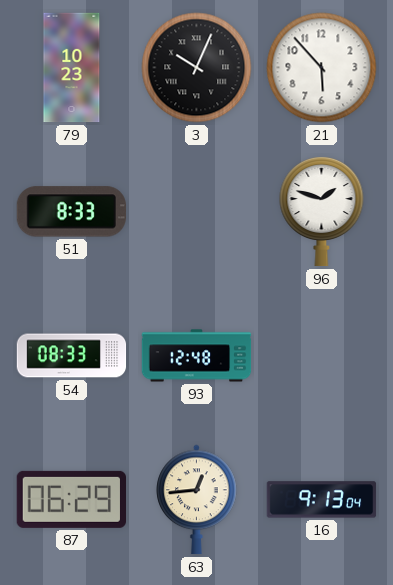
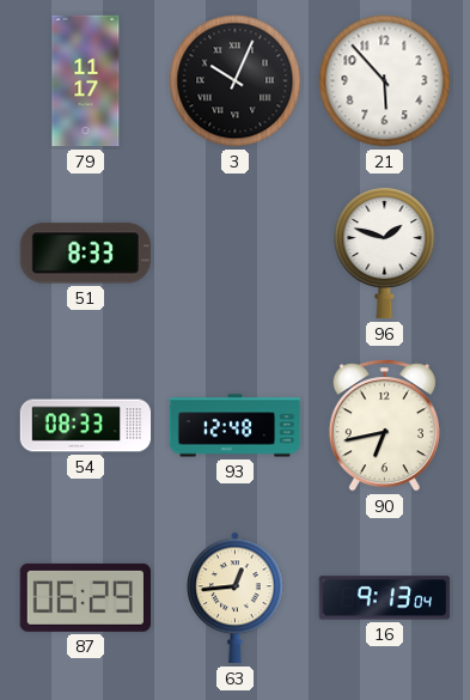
79: 10:23 -> 11:17 (86, 81)
90: none -> 6:43 (384, 426)
